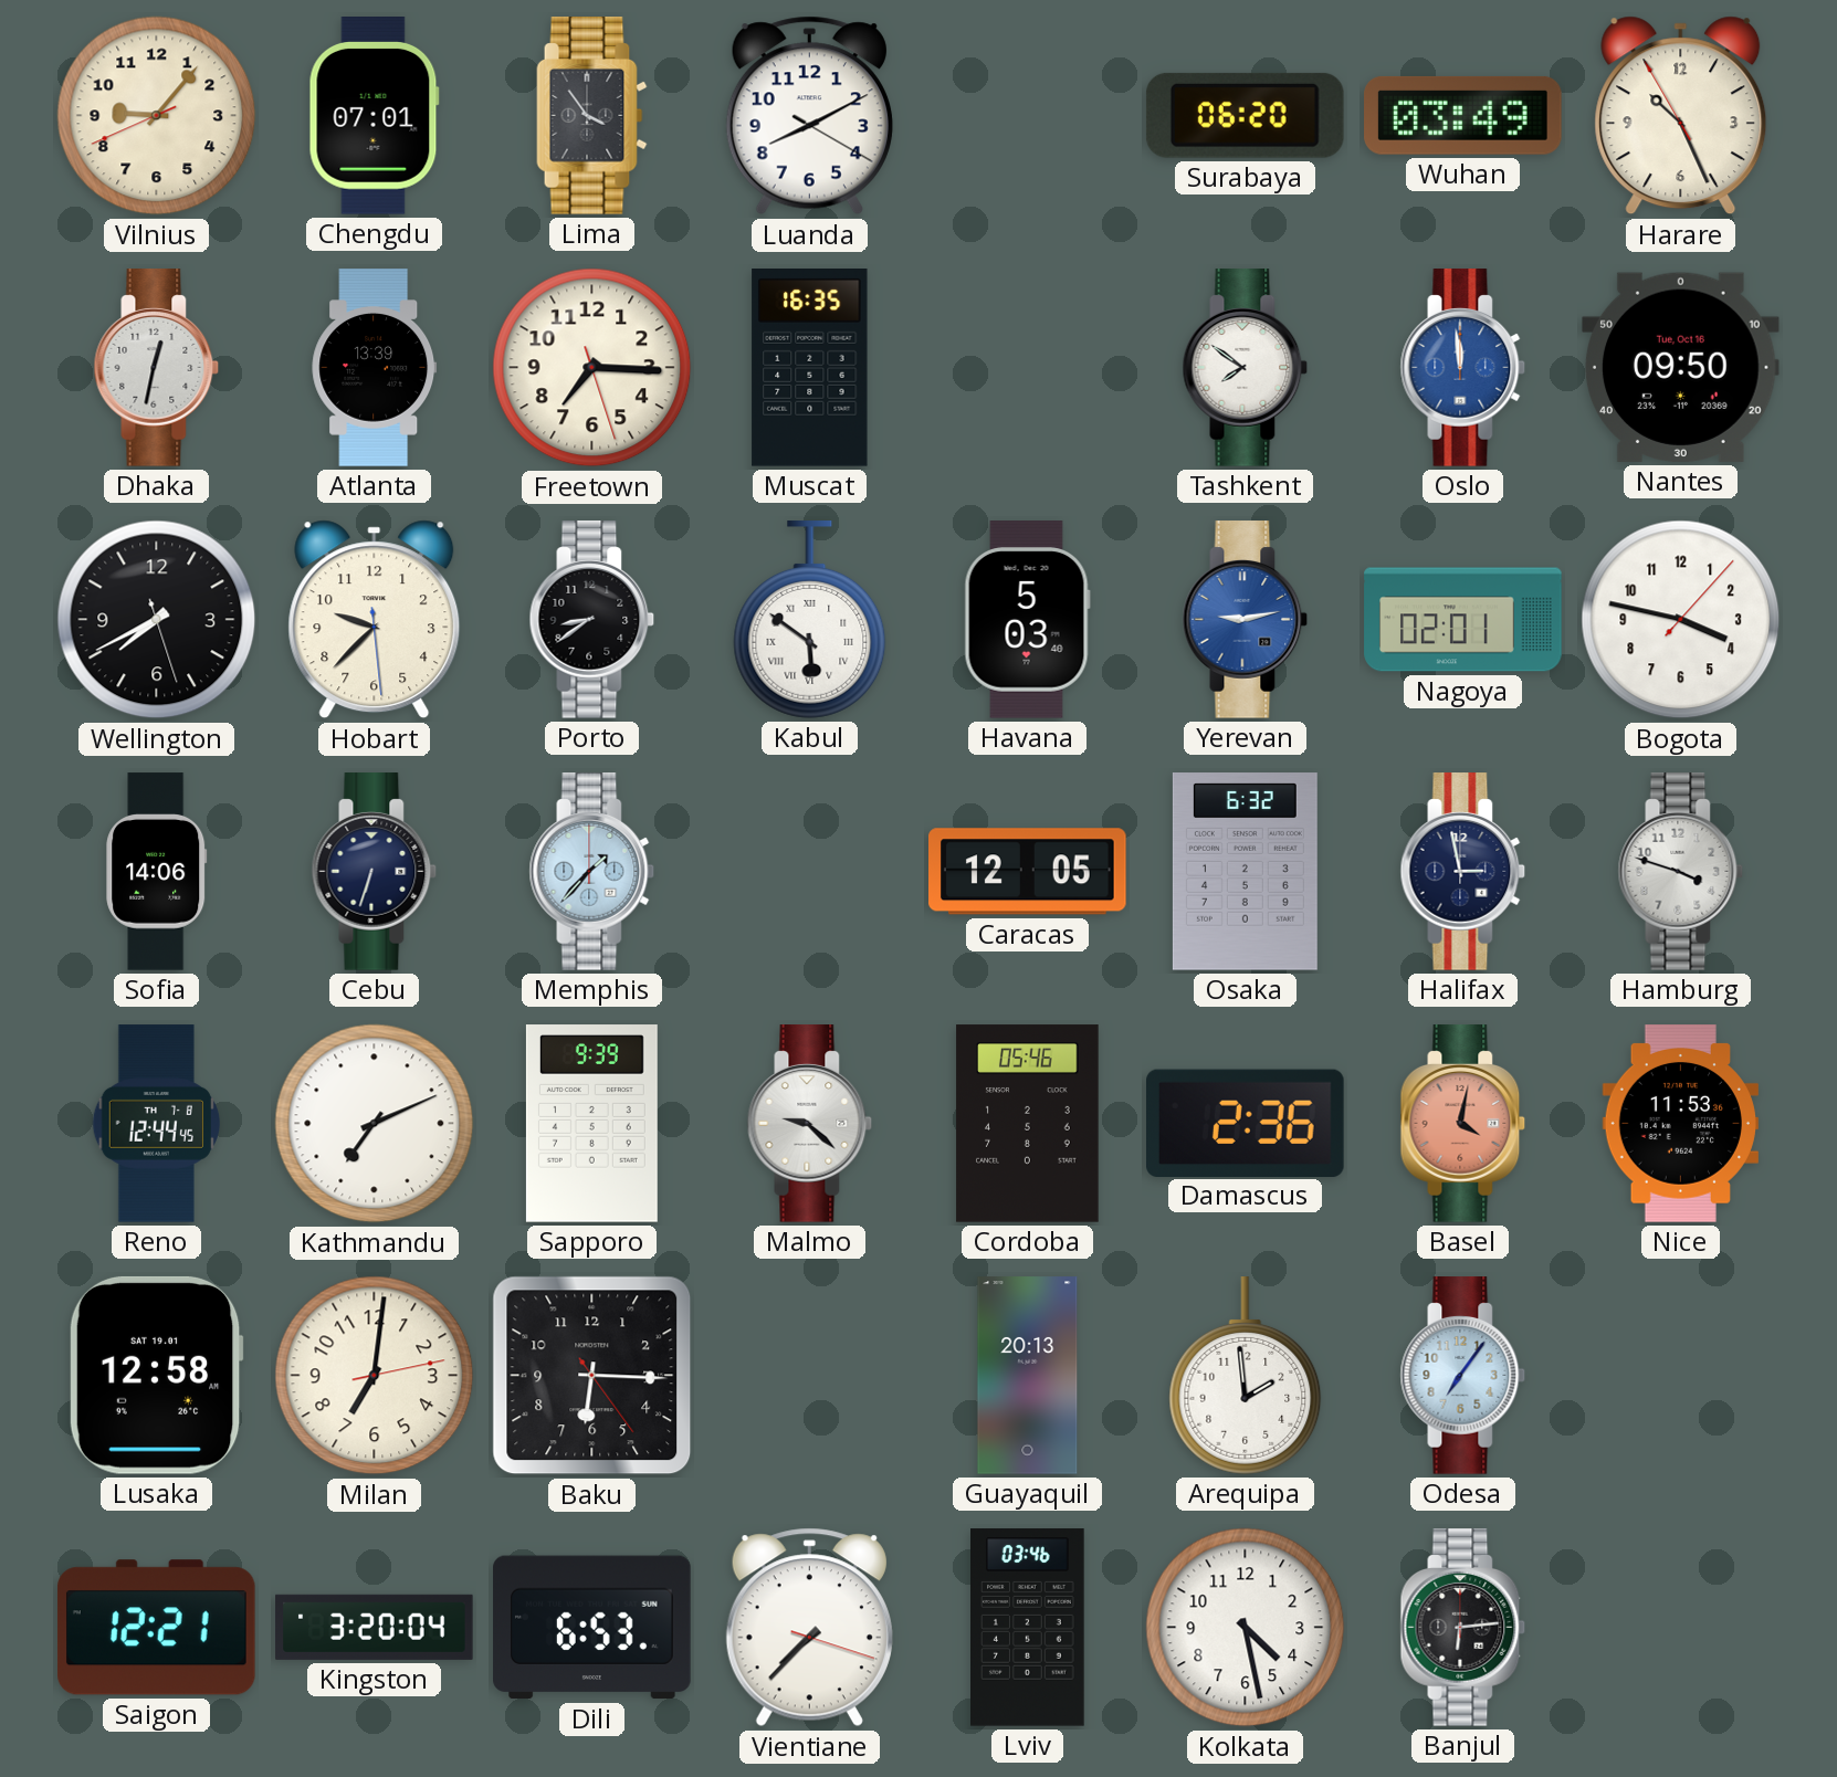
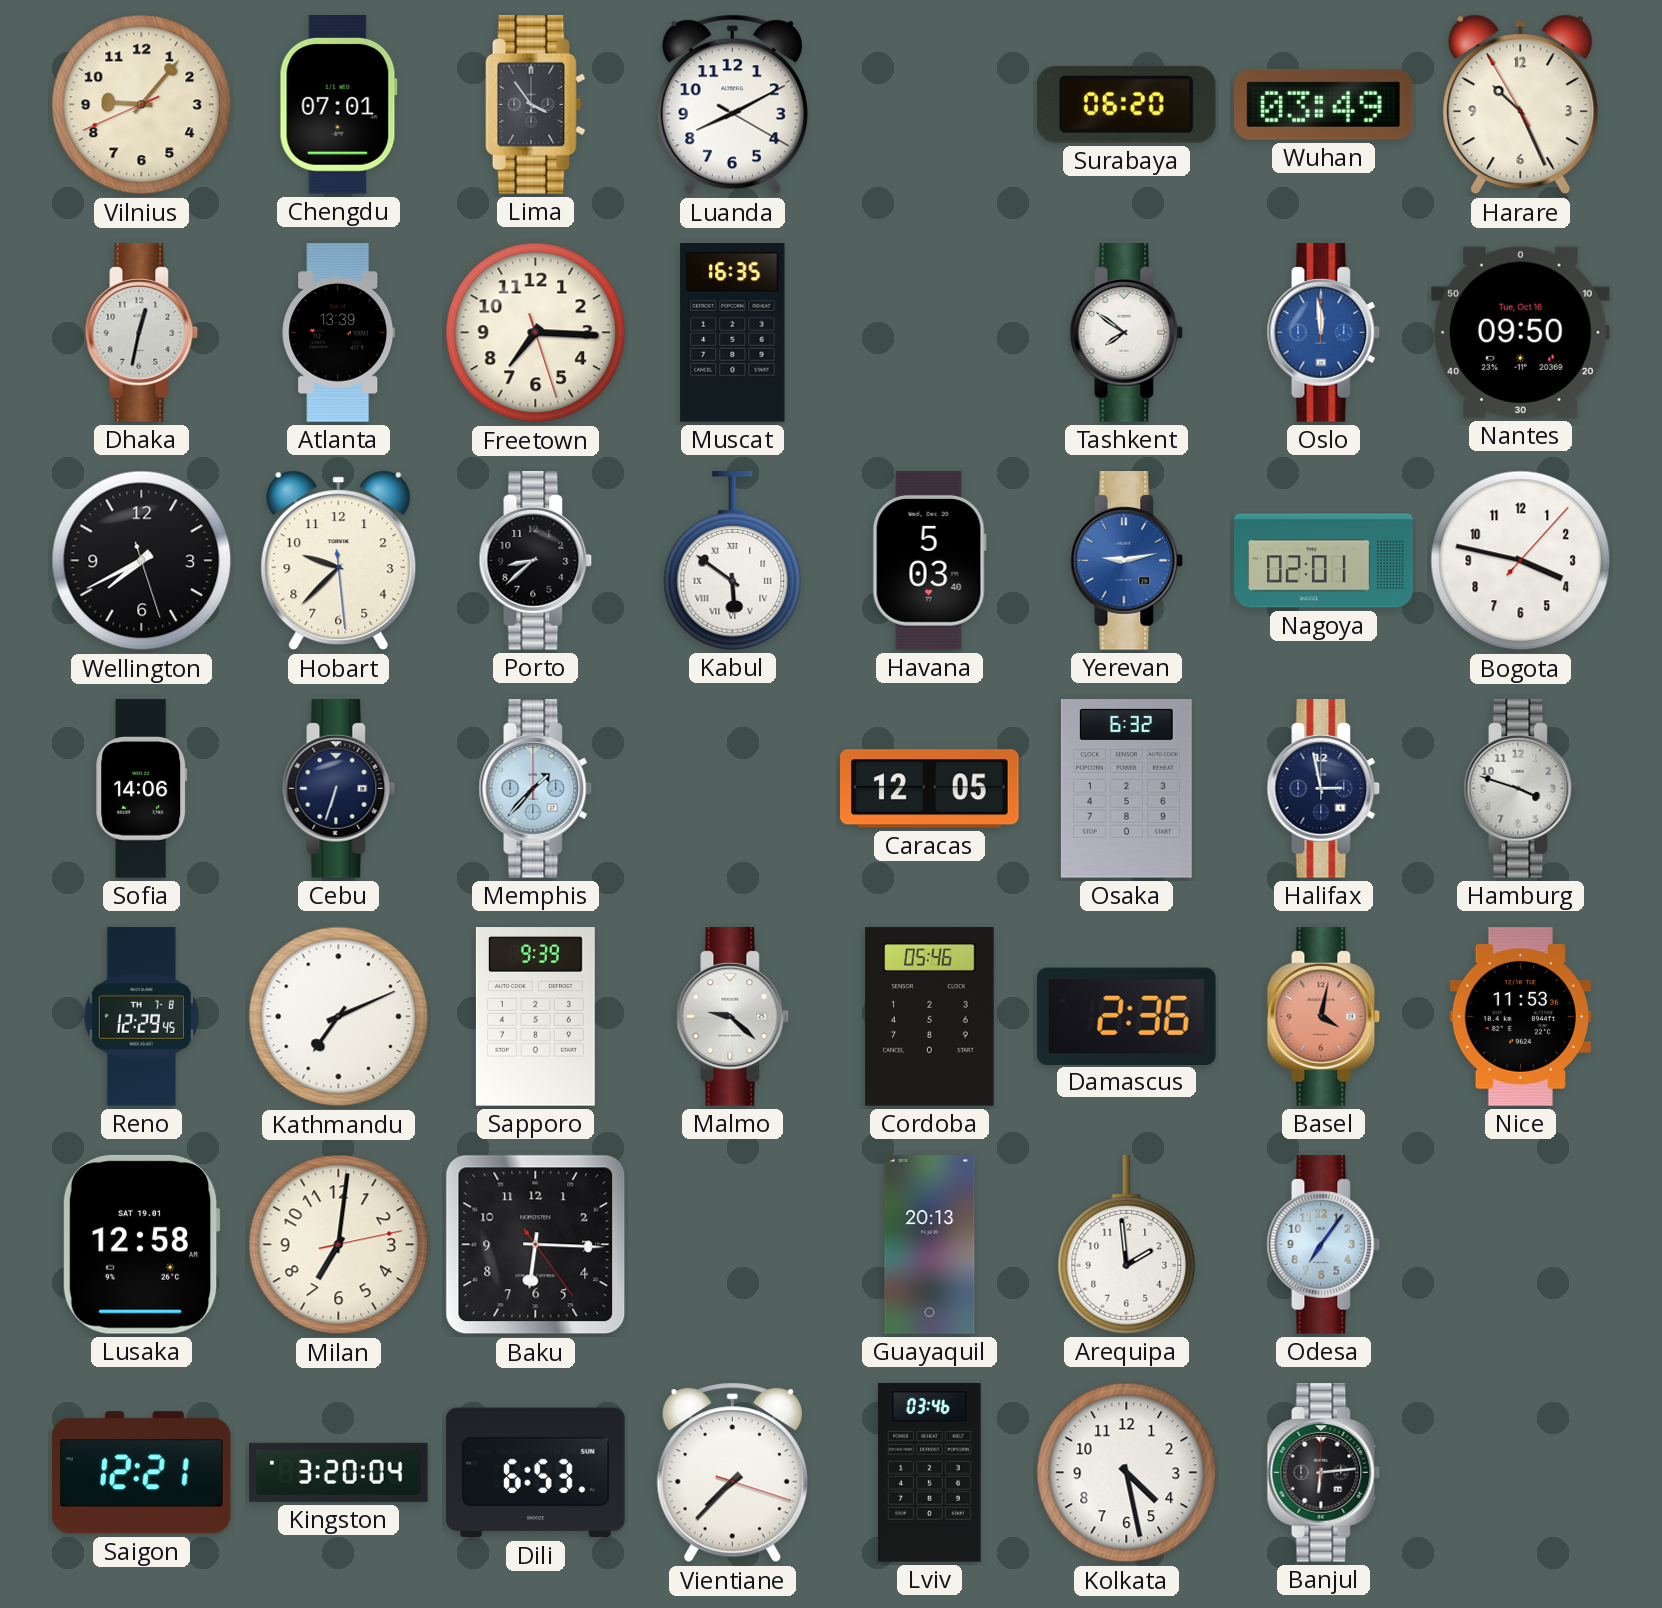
Porto: 8:39 -> 8:38 (536, 561)
Reno: 12:44 -> 12:29 (141, 1017)
